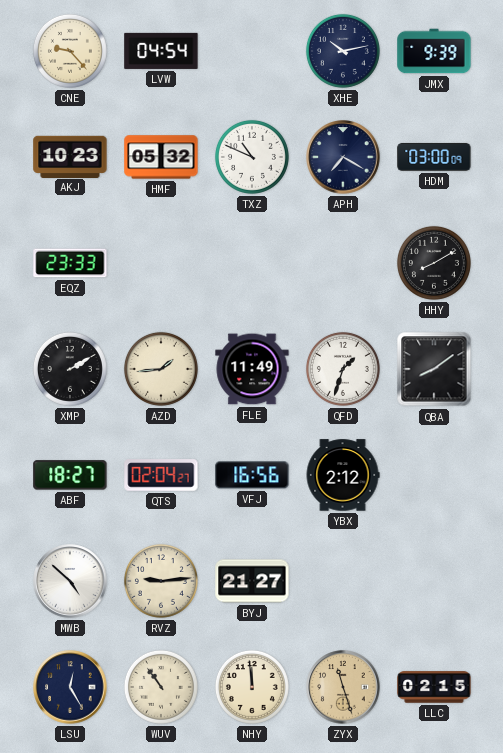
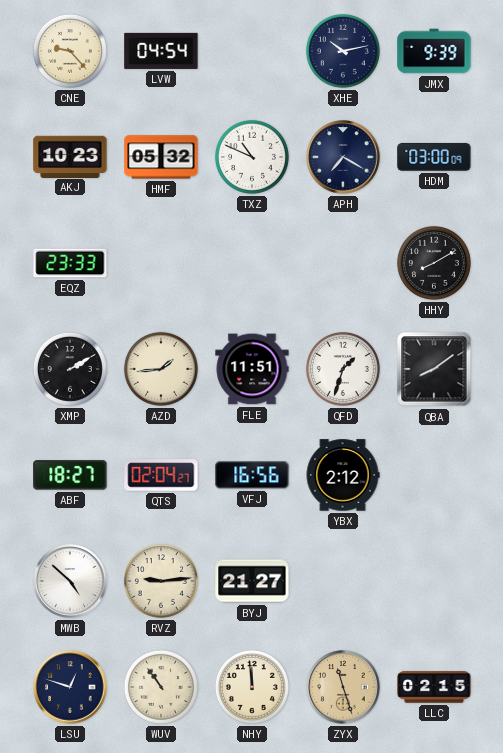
FLE: 11:49 -> 11:51 (252, 369)
LSU: 12:25 -> 12:48 (70, 687)
